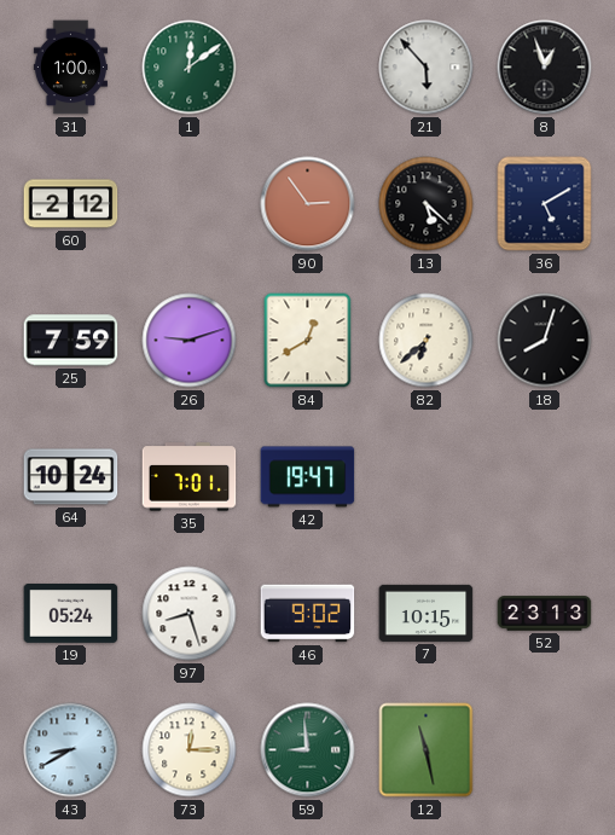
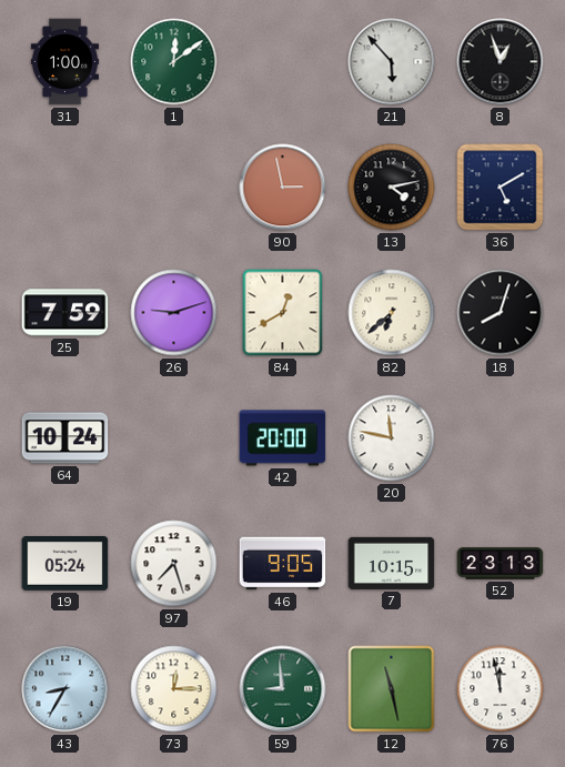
60: 2:12 -> none (71, 204)
90: 2:54 -> 2:58 (283, 188)
13: 5:22 -> 4:13 (392, 188)
35: 7:01 -> none (190, 477)
42: 19:47 -> 20:00 (283, 438)
20: none -> 11:47 (392, 438)
97: 8:27 -> 7:27 (174, 564)
46: 9:02 -> 9:05 (283, 564)
43: 8:40 -> 8:35 (65, 689)
76: none -> 11:58 (501, 689)
